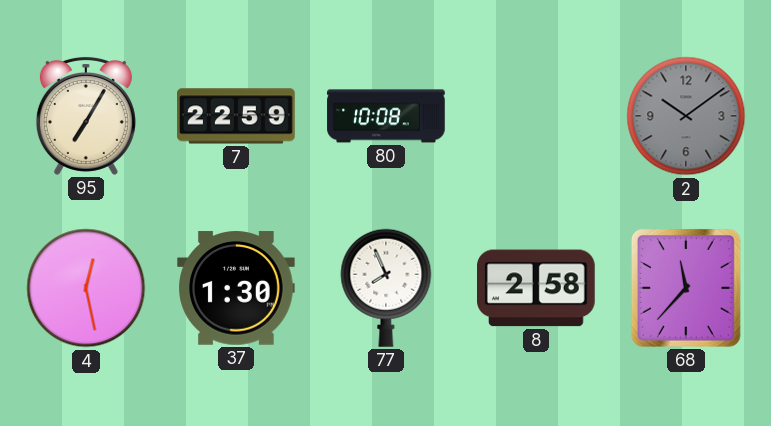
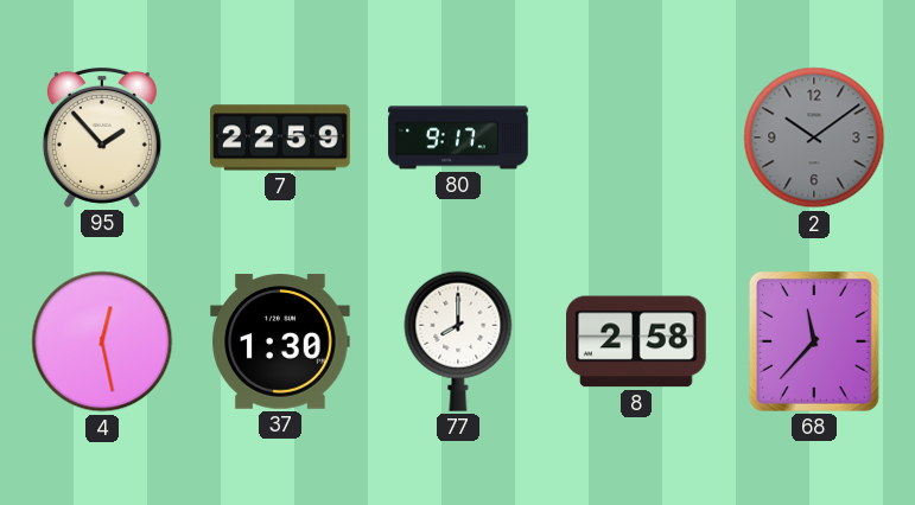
95: 7:05 -> 1:53 (102, 138)
80: 10:08 -> 9:17 (458, 138)
77: 7:56 -> 8:00 (458, 341)
